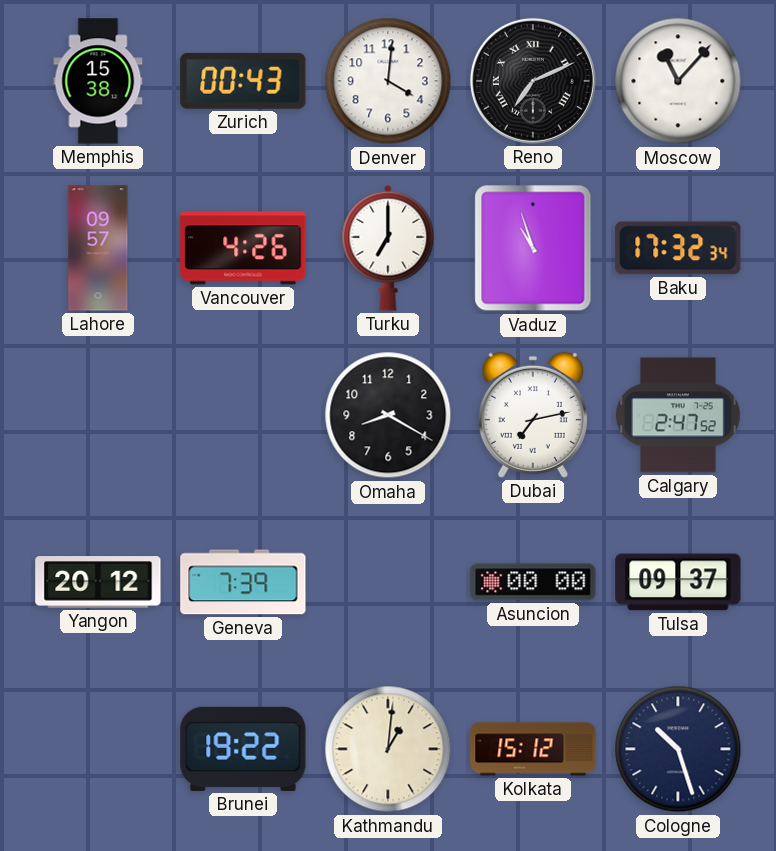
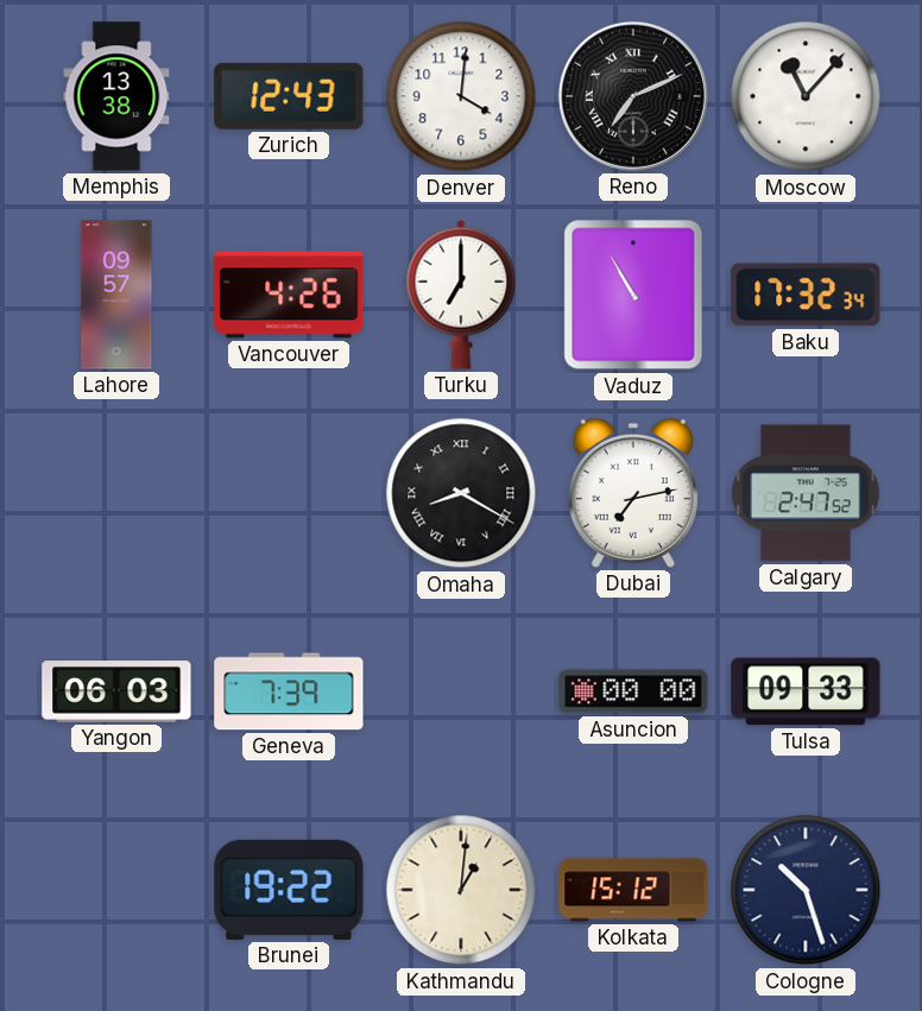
Memphis: 15:38 -> 13:38 (116, 96)
Zurich: 00:43 -> 12:43 (289, 96)
Vaduz: 10:57 -> 10:55 (633, 295)
Omaha numerals: Arabic -> Roman (461, 493)
Yangon: 20:12 -> 06:03 (116, 691)
Tulsa: 09:37 -> 09:33 (806, 691)
